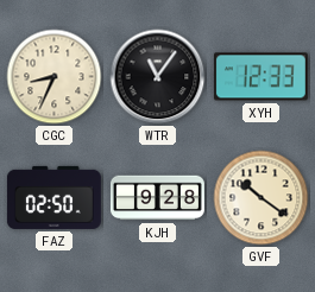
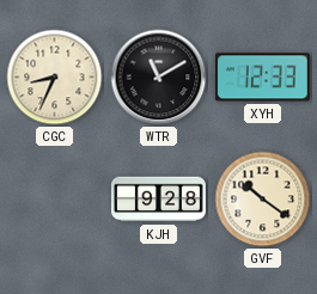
WTR: 11:06 -> 11:10 (159, 78)
FAZ: 02:50 -> none (53, 197)
